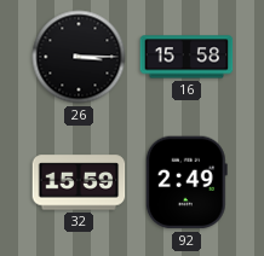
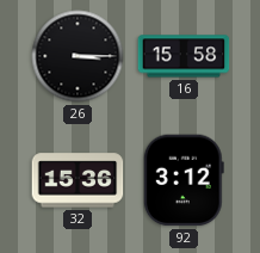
32: 15:59 -> 15:36 (78, 180)
92: 2:49 -> 3:12 (184, 180)
